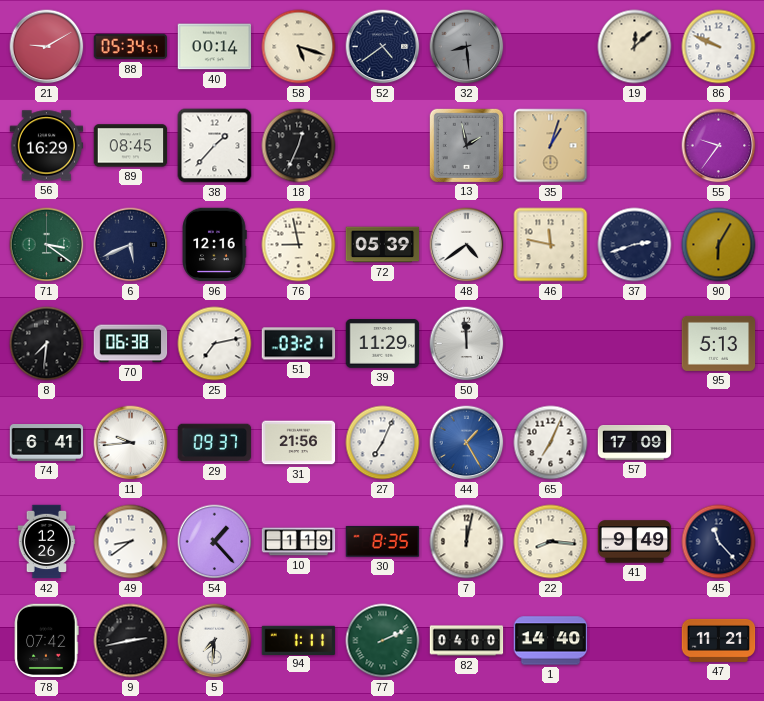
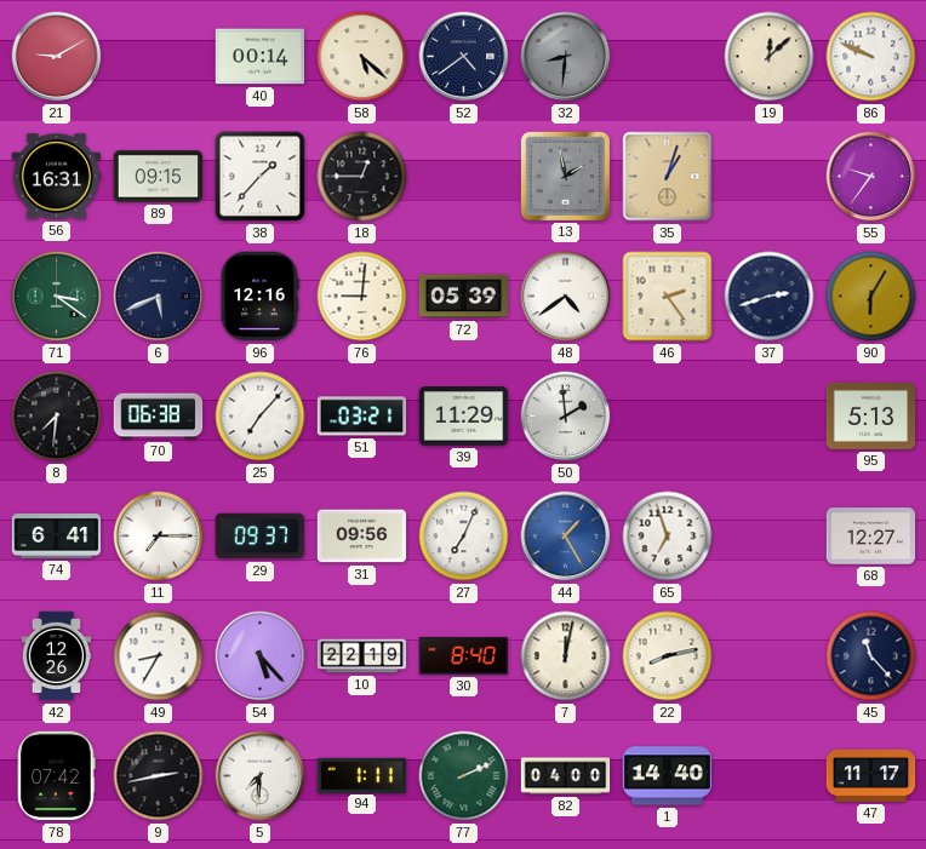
88: 05:34 -> none (131, 47)
58: 5:18 -> 5:22 (362, 57)
32: 8:29 -> 8:31 (566, 57)
56: 16:29 -> 16:31 (57, 177)
89: 08:45 -> 09:15 (159, 177)
18: 12:34 -> 12:45 (362, 177)
76: 8:58 -> 9:01 (362, 297)
46: 11:47 -> 2:24 (668, 297)
25: 7:13 -> 7:07 (261, 417)
50: 11:59 -> 1:59 (566, 417)
11: 9:44 -> 7:15 (159, 537)
31: 21:56 -> 09:56 (362, 537)
65: 7:04 -> 6:57 (668, 537)
57: 17:09 -> none (635, 443)
68: none -> 12:27 (871, 537)
49: 8:39 -> 8:35 (159, 656)
54: 1:23 -> 5:23 (261, 656)
10: 1:19 -> 22:19 (362, 656)
30: 8:35 -> 8:40 (464, 656)
22: 8:16 -> 8:13 (668, 656)
41: 9:49 -> none (635, 542)
47: 11:21 -> 11:17 (871, 775)
